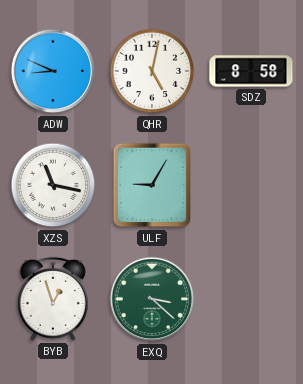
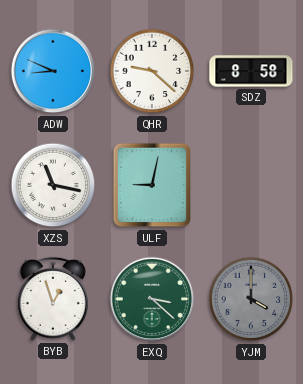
QHR: 5:02 -> 9:22 (152, 71)
ULF: 9:05 -> 9:02 (152, 185)
YJM: none -> 4:00 (251, 299)
